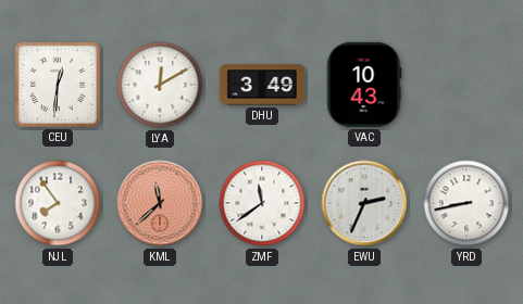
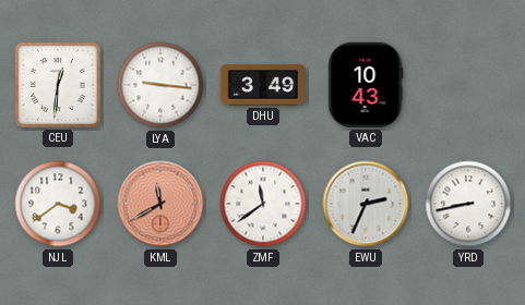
LYA: 12:10 -> 9:16 (160, 85)
NJL: 7:54 -> 3:39 (58, 204)
KML: 11:38 -> 11:40 (160, 204)
